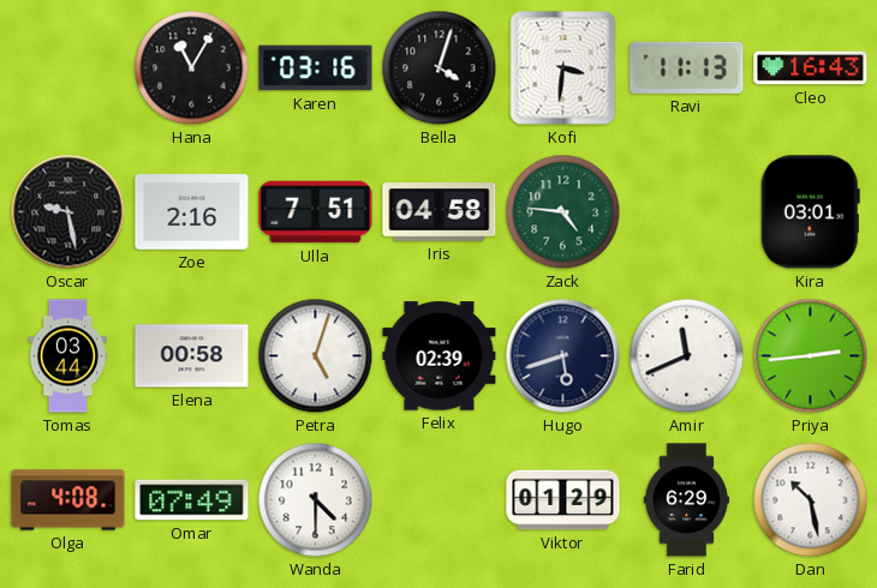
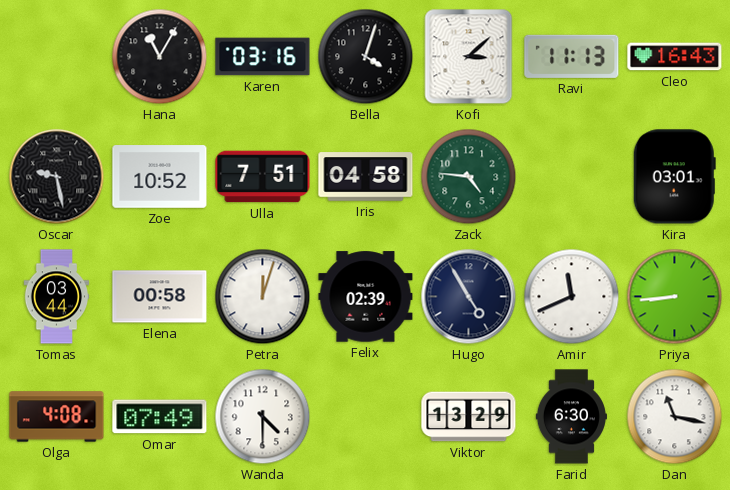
Kofi: 3:31 -> 3:08 (469, 57)
Zoe: 2:16 -> 10:52 (160, 177)
Petra: 5:03 -> 12:03 (263, 297)
Hugo: 5:42 -> 4:55 (469, 297)
Priya: 2:44 -> 8:44 (675, 297)
Viktor: 01:29 -> 13:29 (469, 417)
Farid: 6:29 -> 6:30 (571, 417)
Dan: 10:28 -> 11:17 (675, 417)
